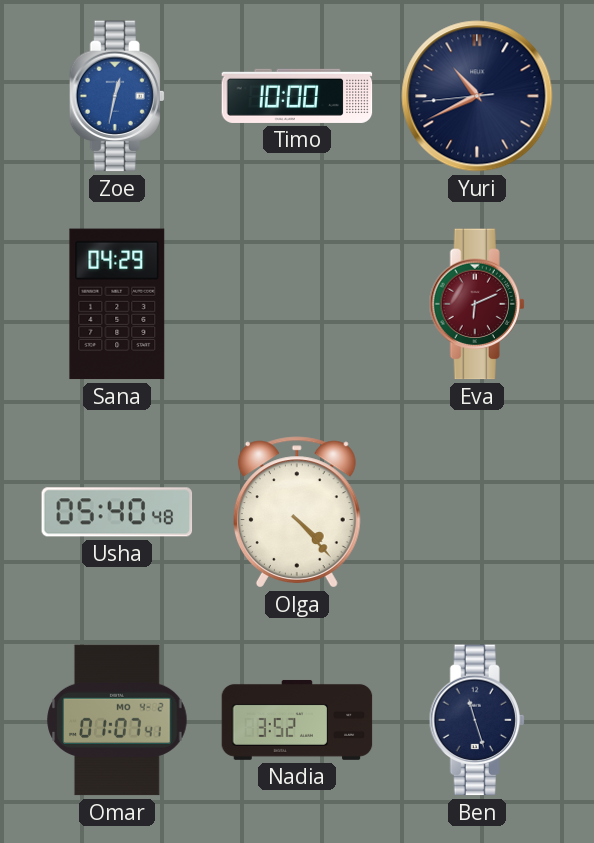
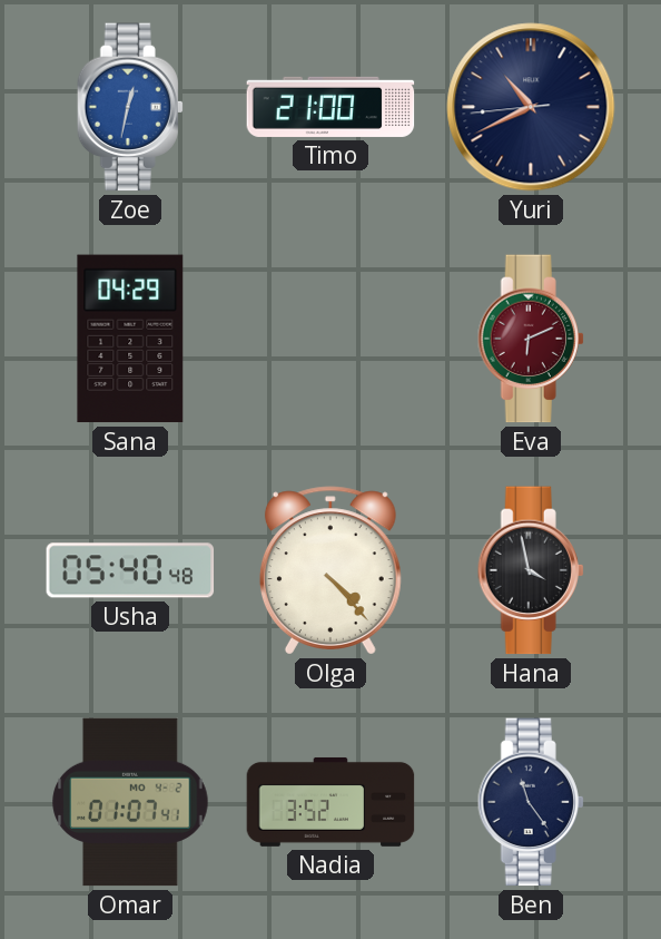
Timo: 10:00 -> 21:00 (331, 107)
Hana: none -> 3:58 (531, 570)
Ben: 11:27 -> 11:24 (531, 802)
